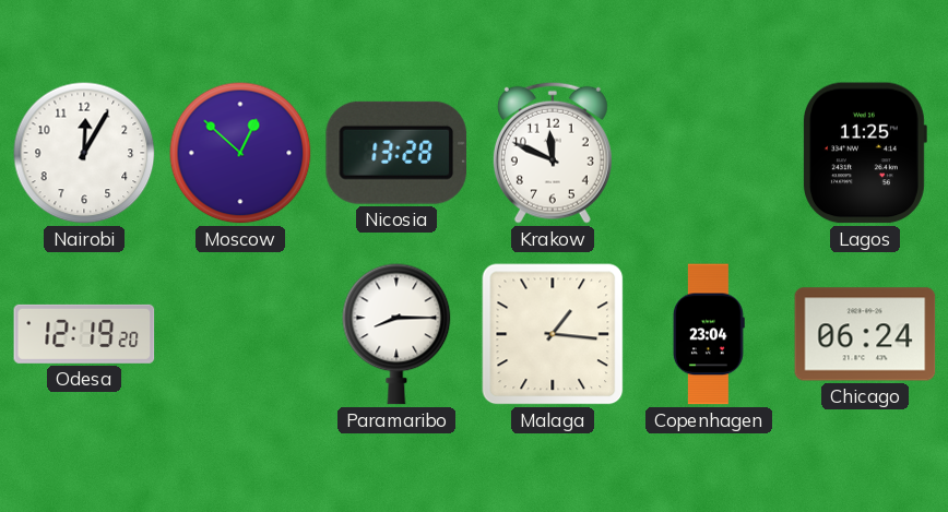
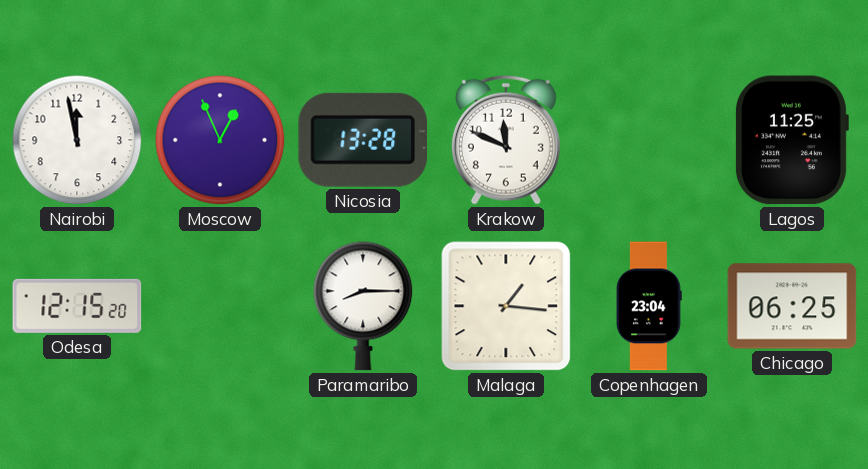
Nairobi: 12:05 -> 11:58 (77, 140)
Moscow: 12:52 -> 12:56 (220, 140)
Odesa: 12:19 -> 12:15 (77, 306)
Chicago: 06:24 -> 06:25 (792, 306)
